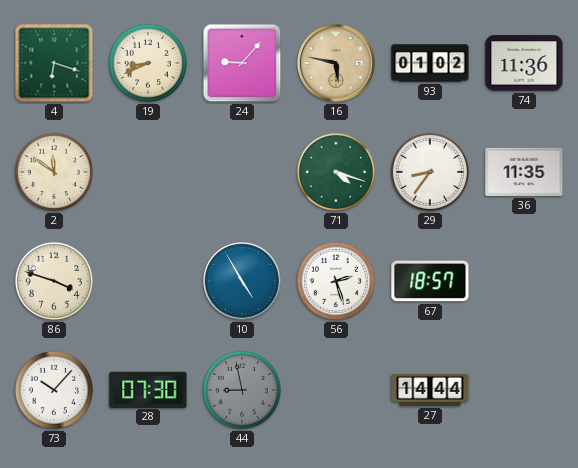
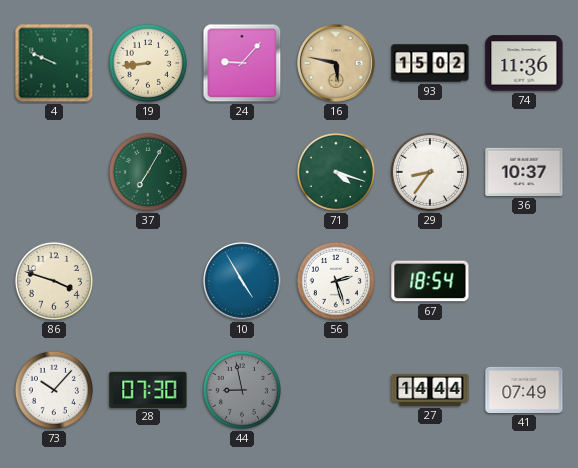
4: 6:18 -> 9:49 (54, 63)
19: 8:41 -> 8:44 (148, 63)
93: 01:02 -> 15:02 (430, 63)
2: 11:51 -> none (54, 172)
37: none -> 7:05 (148, 172)
36: 11:35 -> 10:37 (524, 172)
67: 18:57 -> 18:54 (430, 281)
41: none -> 07:49 (524, 390)
